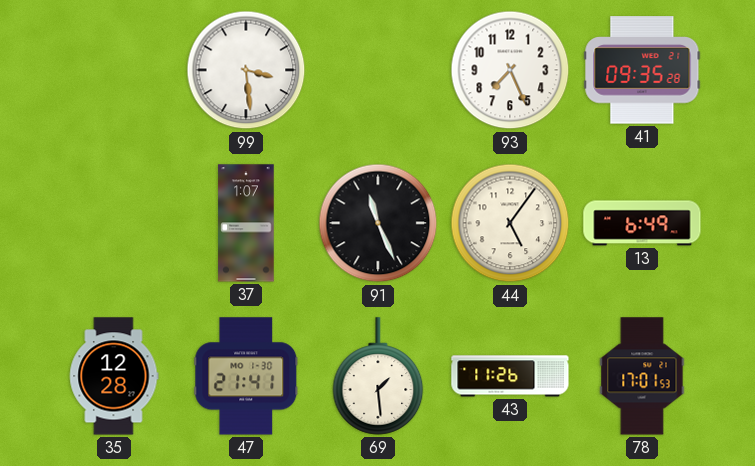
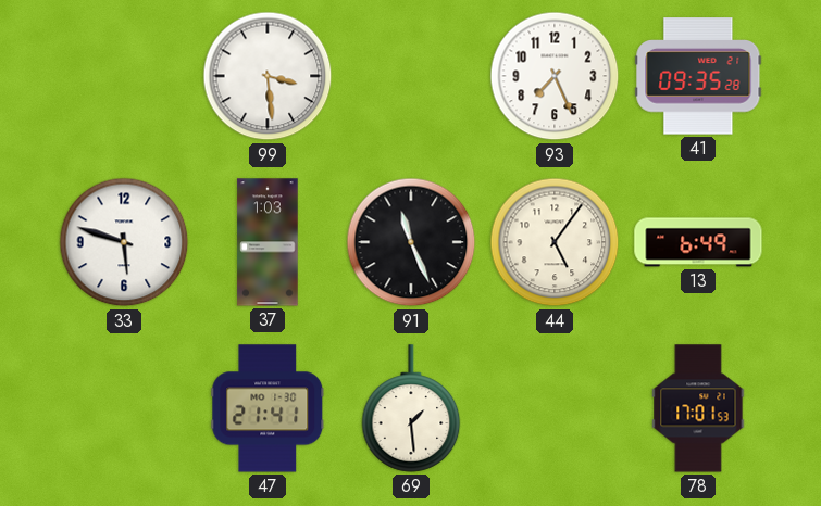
33: none -> 5:48 (124, 242)
37: 1:07 -> 1:03 (268, 242)
35: 12:28 -> none (114, 376)
43: 11:26 -> none (510, 376)
